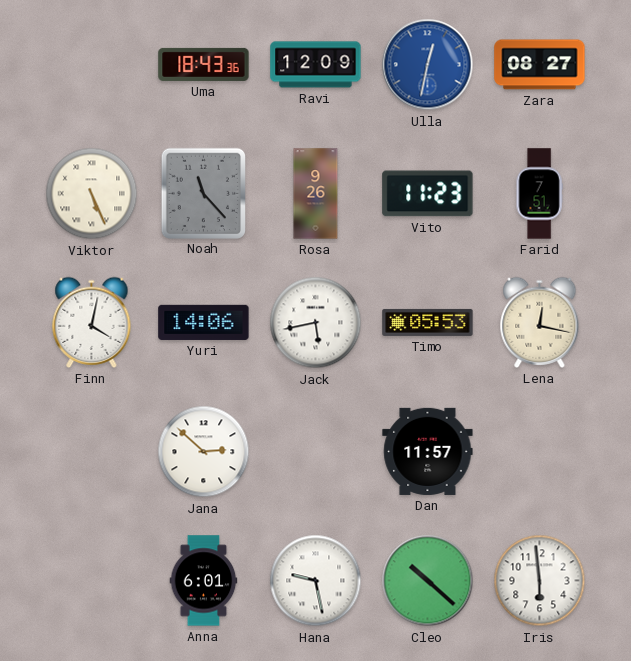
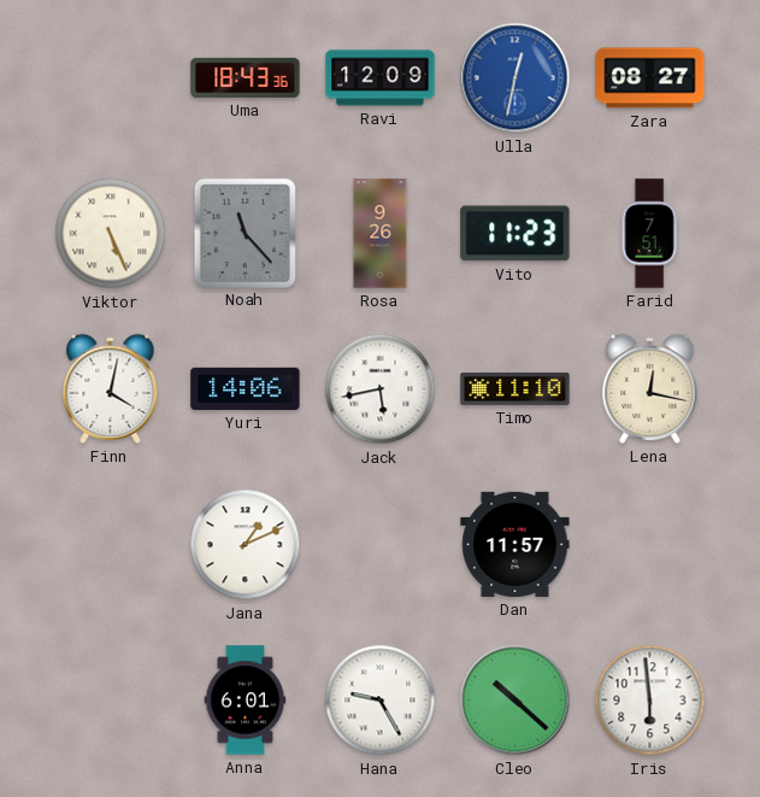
Timo: 05:53 -> 11:10 (515, 388)
Jana: 2:52 -> 1:11 (246, 545)
Hana: 9:28 -> 9:25 (381, 701)
